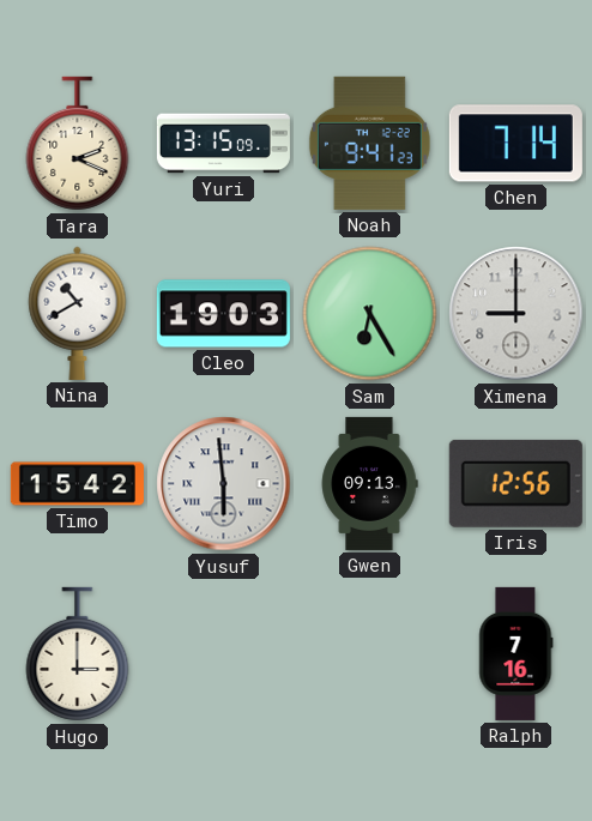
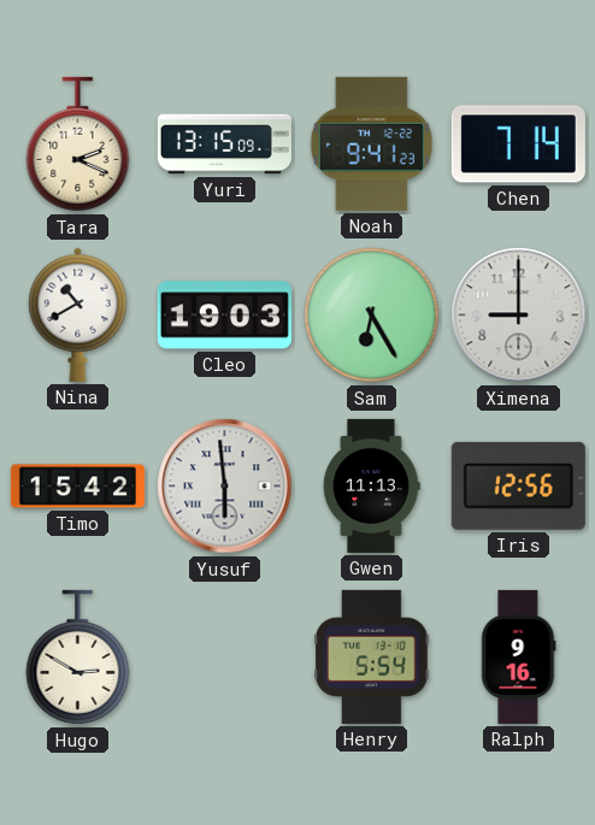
Gwen: 09:13 -> 11:13 (371, 485)
Hugo: 3:00 -> 2:50 (78, 658)
Henry: none -> 5:54 (372, 656)
Ralph: 7:16 -> 9:16 (519, 656)
